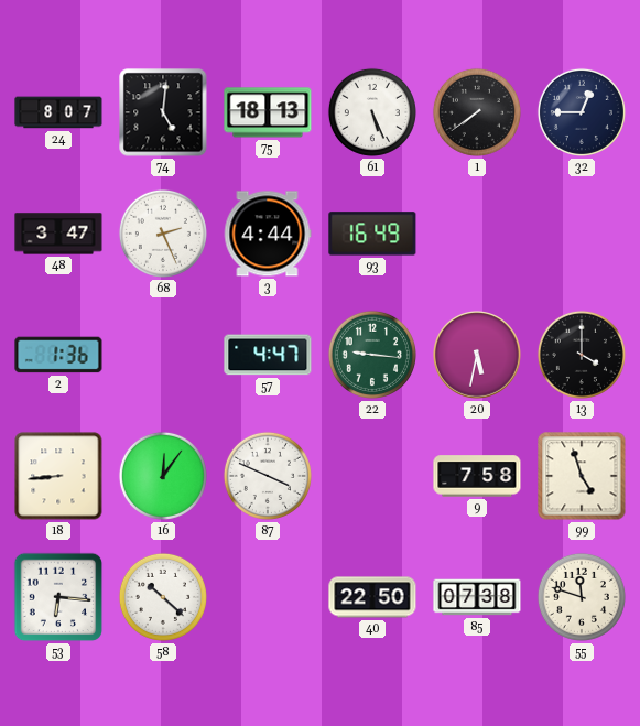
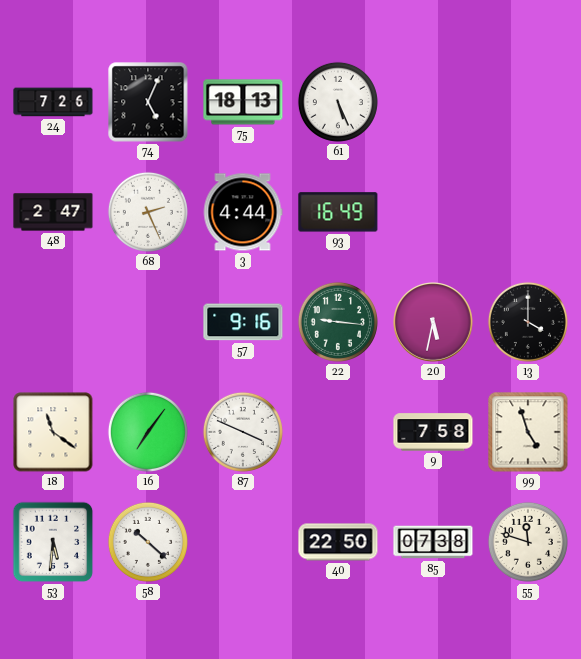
24: 8:07 -> 7:26 (53, 102)
74: 5:01 -> 5:04 (148, 102)
1: 7:39 -> none (477, 112)
32: 12:45 -> none (582, 112)
48: 3:47 -> 2:47 (53, 212)
2: 1:36 -> none (58, 355)
57: 4:47 -> 9:16 (243, 322)
18: 8:44 -> 11:21 (53, 432)
16: 12:06 -> 7:06 (148, 432)
53: 6:16 -> 5:31 (53, 542)
